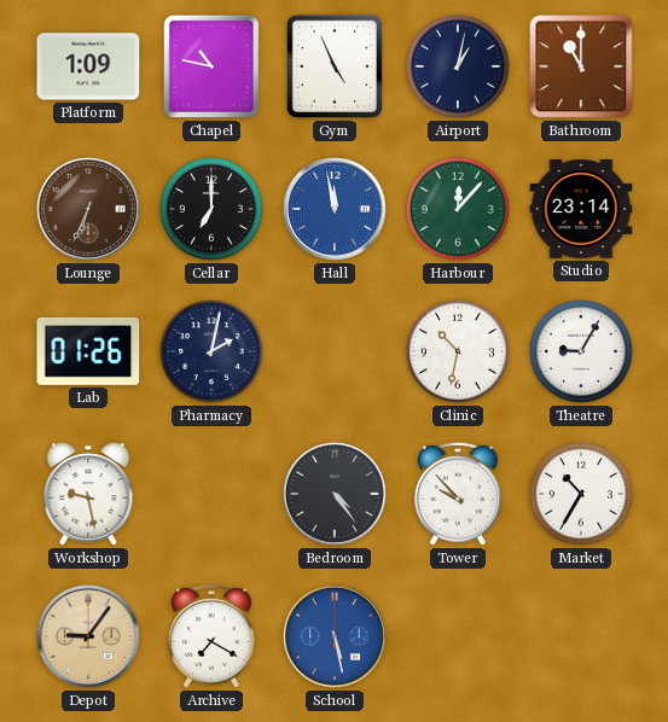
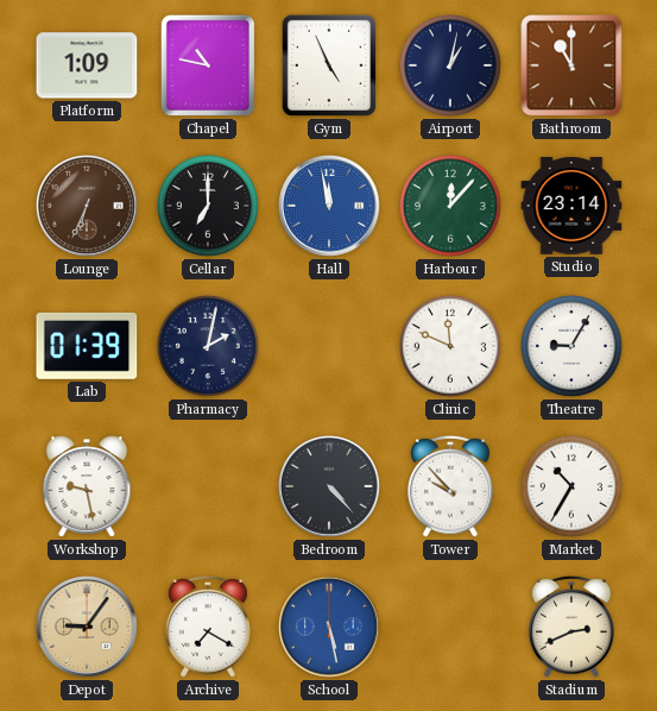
Lab: 01:26 -> 01:39 (87, 346)
Clinic: 10:32 -> 11:49 (450, 346)
Bedroom: 4:24 -> 4:23 (330, 487)
Stadium: none -> 2:41 (571, 627)
